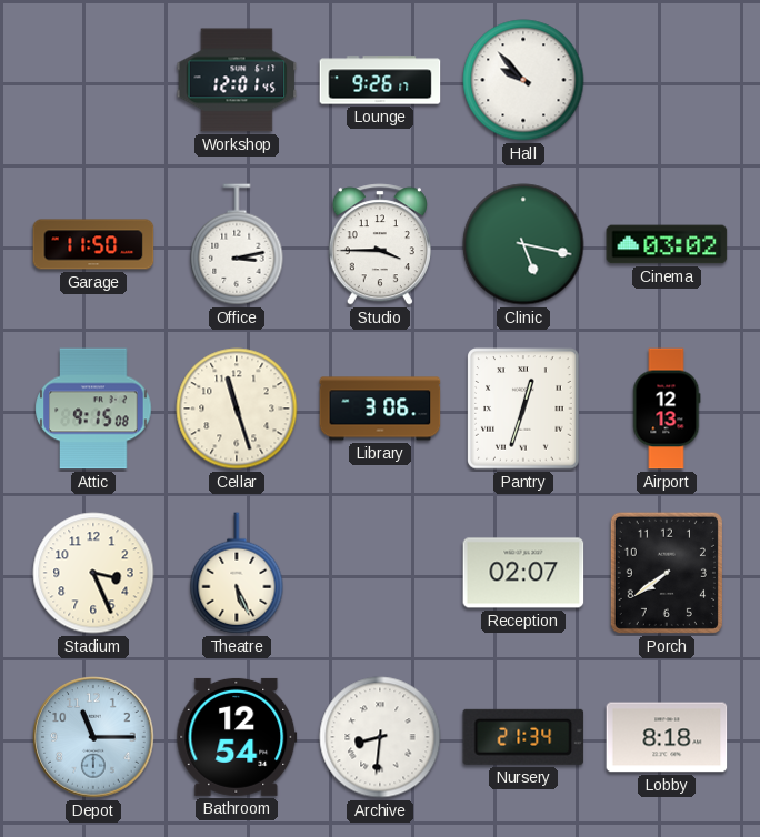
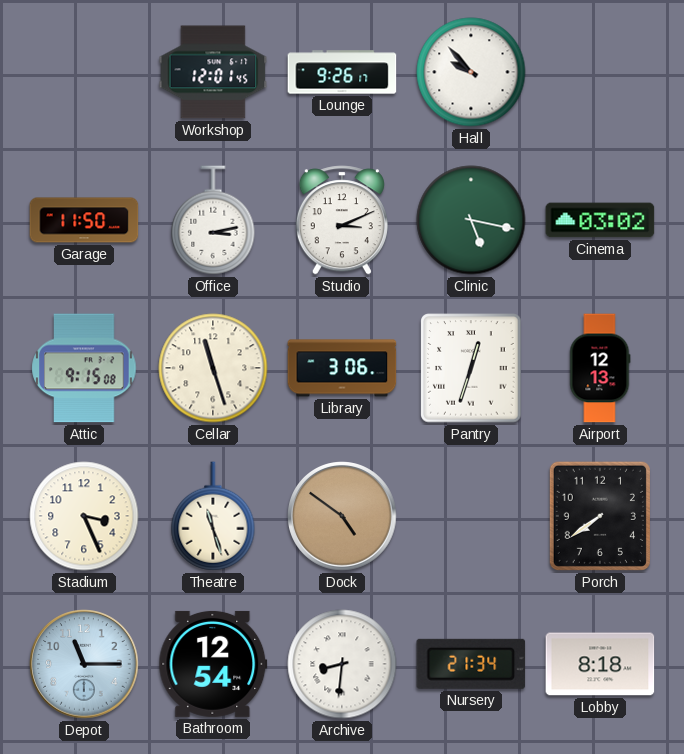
Studio: 3:45 -> 3:11 (342, 220)
Theatre: 5:26 -> 11:27 (213, 516)
Dock: none -> 4:51 (342, 516)
Reception: 02:07 -> none (523, 573)
